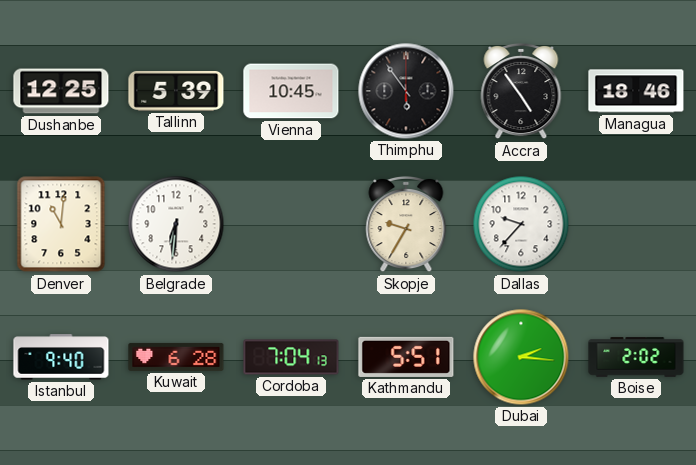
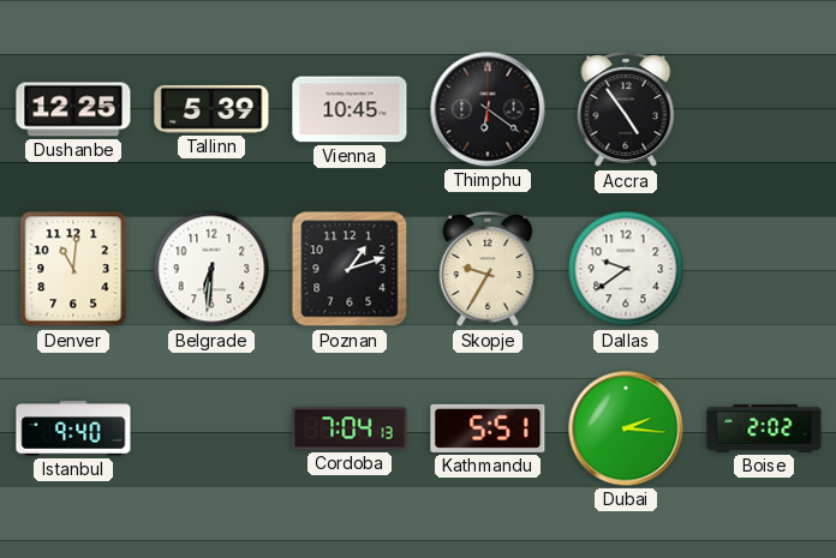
Thimphu: 5:54 -> 6:21 (488, 109)
Managua: 18:46 -> none (636, 91)
Poznan: none -> 1:12 (350, 269)
Dallas: 9:37 -> 9:39 (626, 269)
Kuwait: 6:28 -> none (176, 357)
